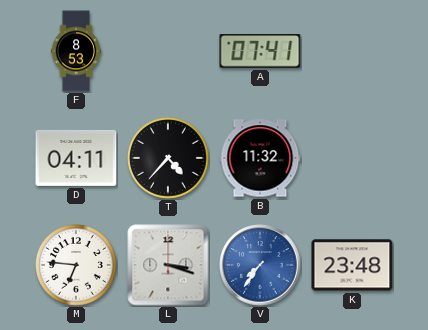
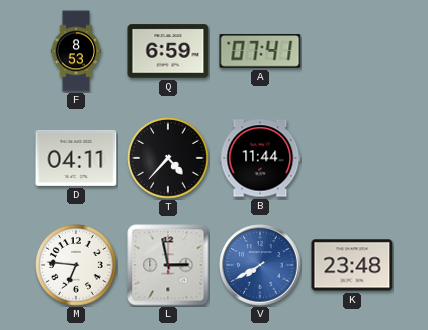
Q: none -> 6:59 (168, 51)
B: 11:32 -> 11:44 (260, 158)
L: 3:18 -> 2:58 (168, 265)
V: 7:36 -> 7:40 (260, 265)
